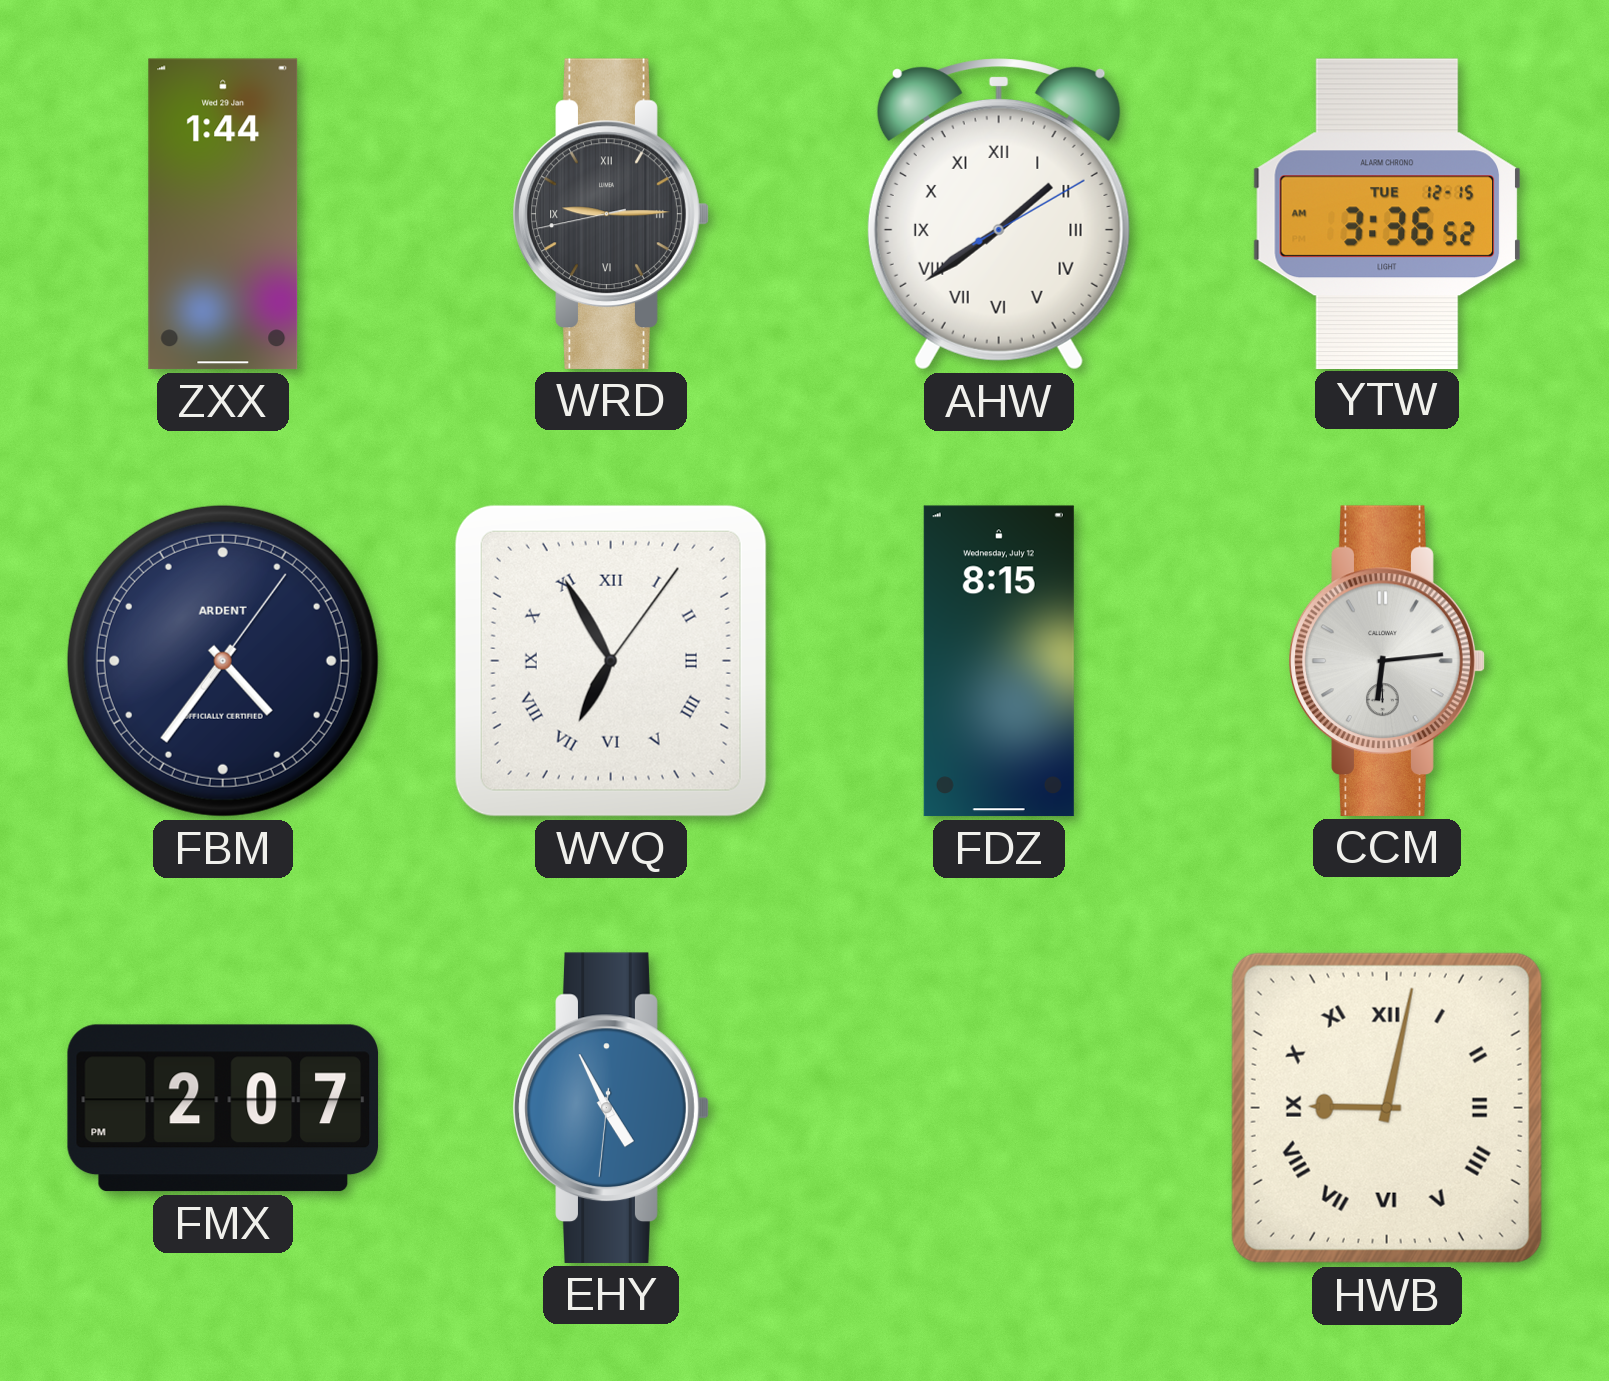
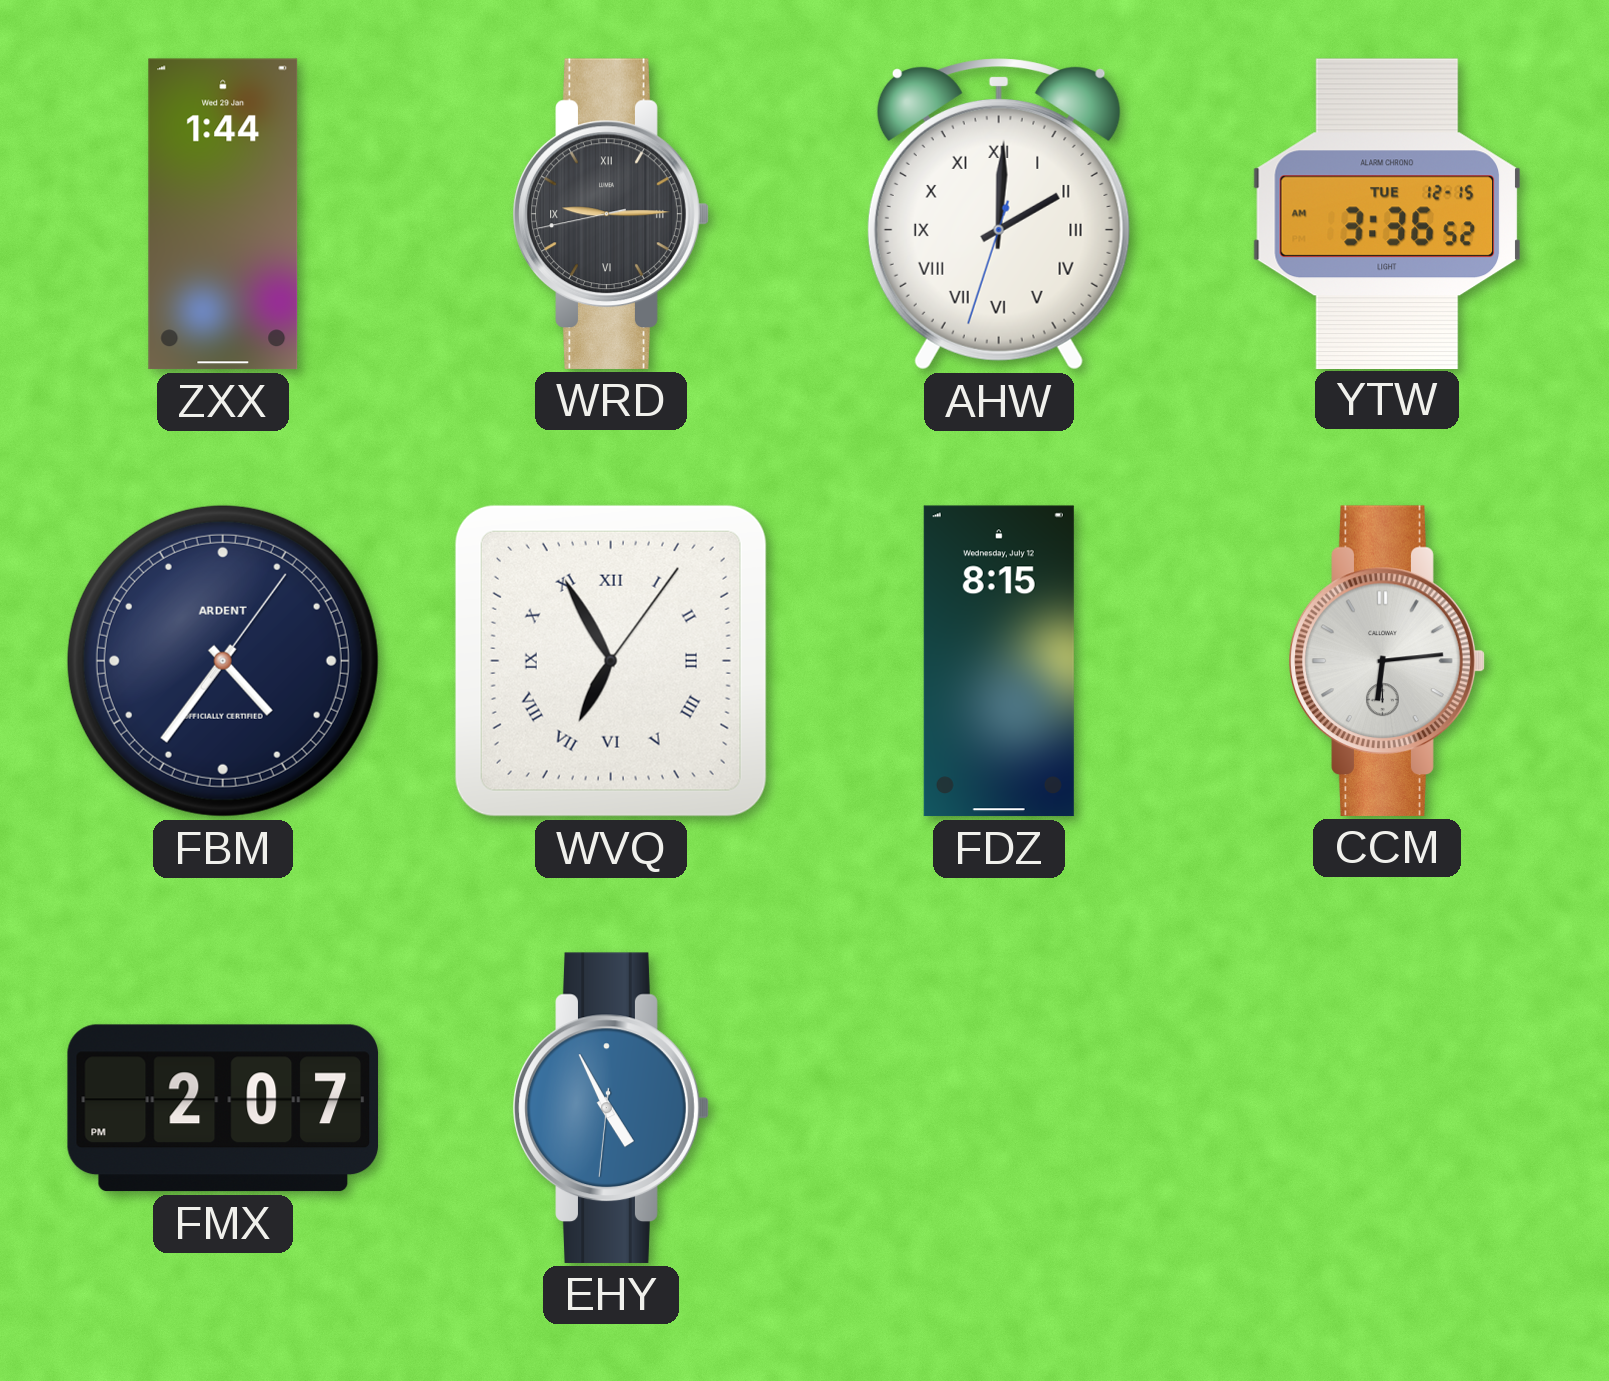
AHW: 1:39 -> 2:00 (999, 214)
HWB: 9:02 -> none (1387, 1108)
